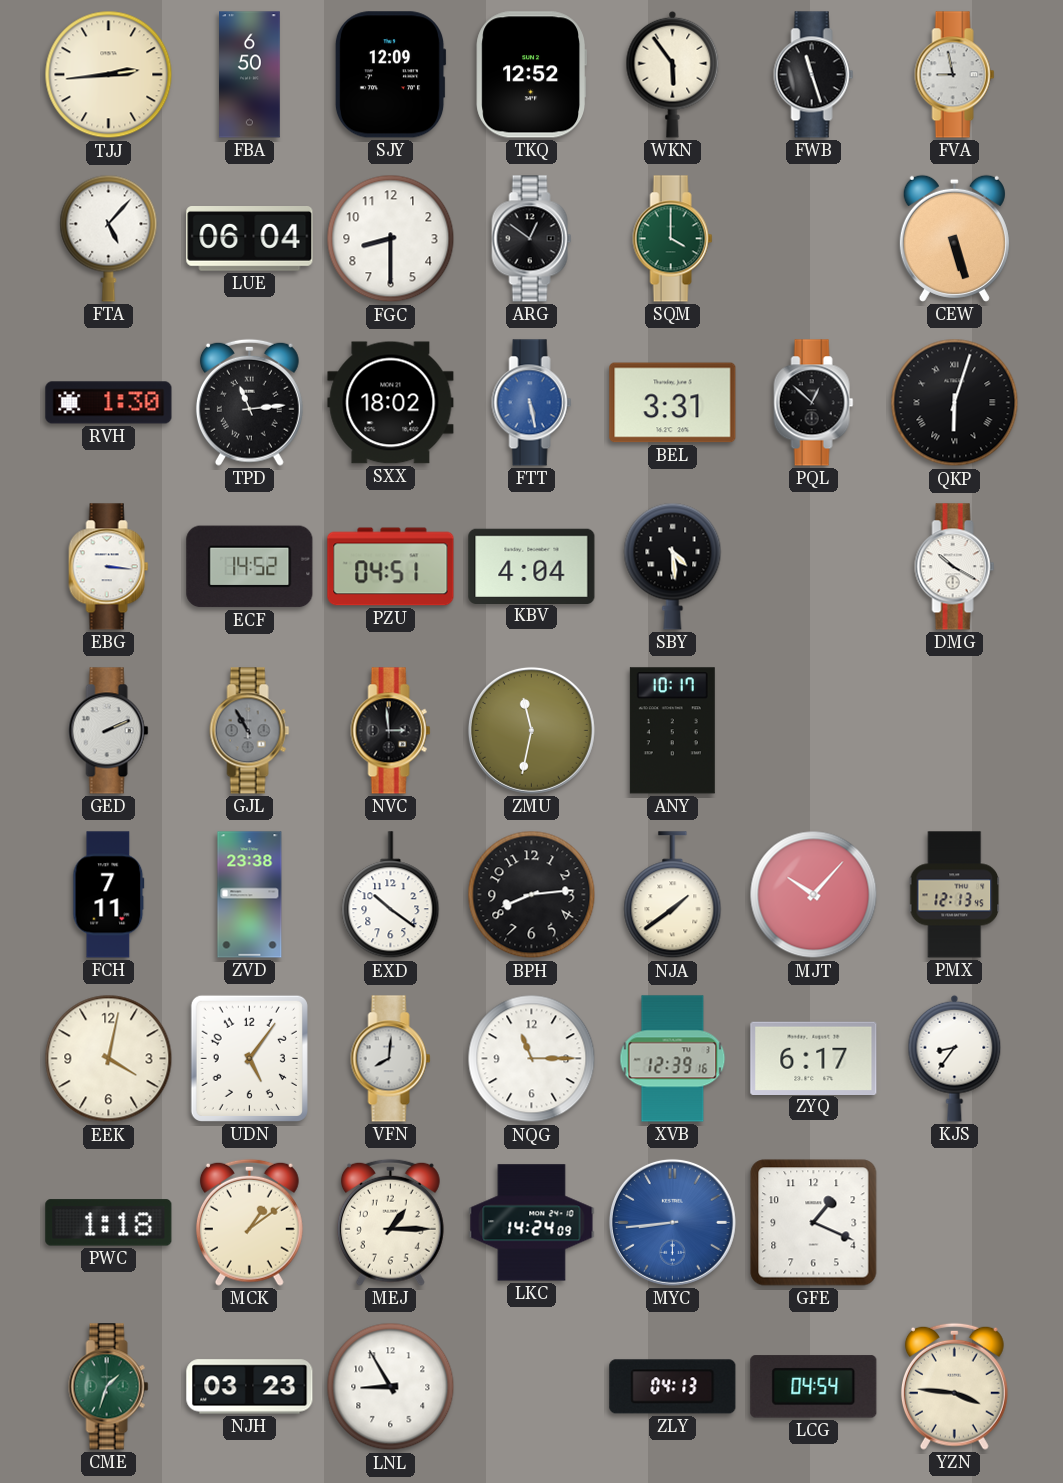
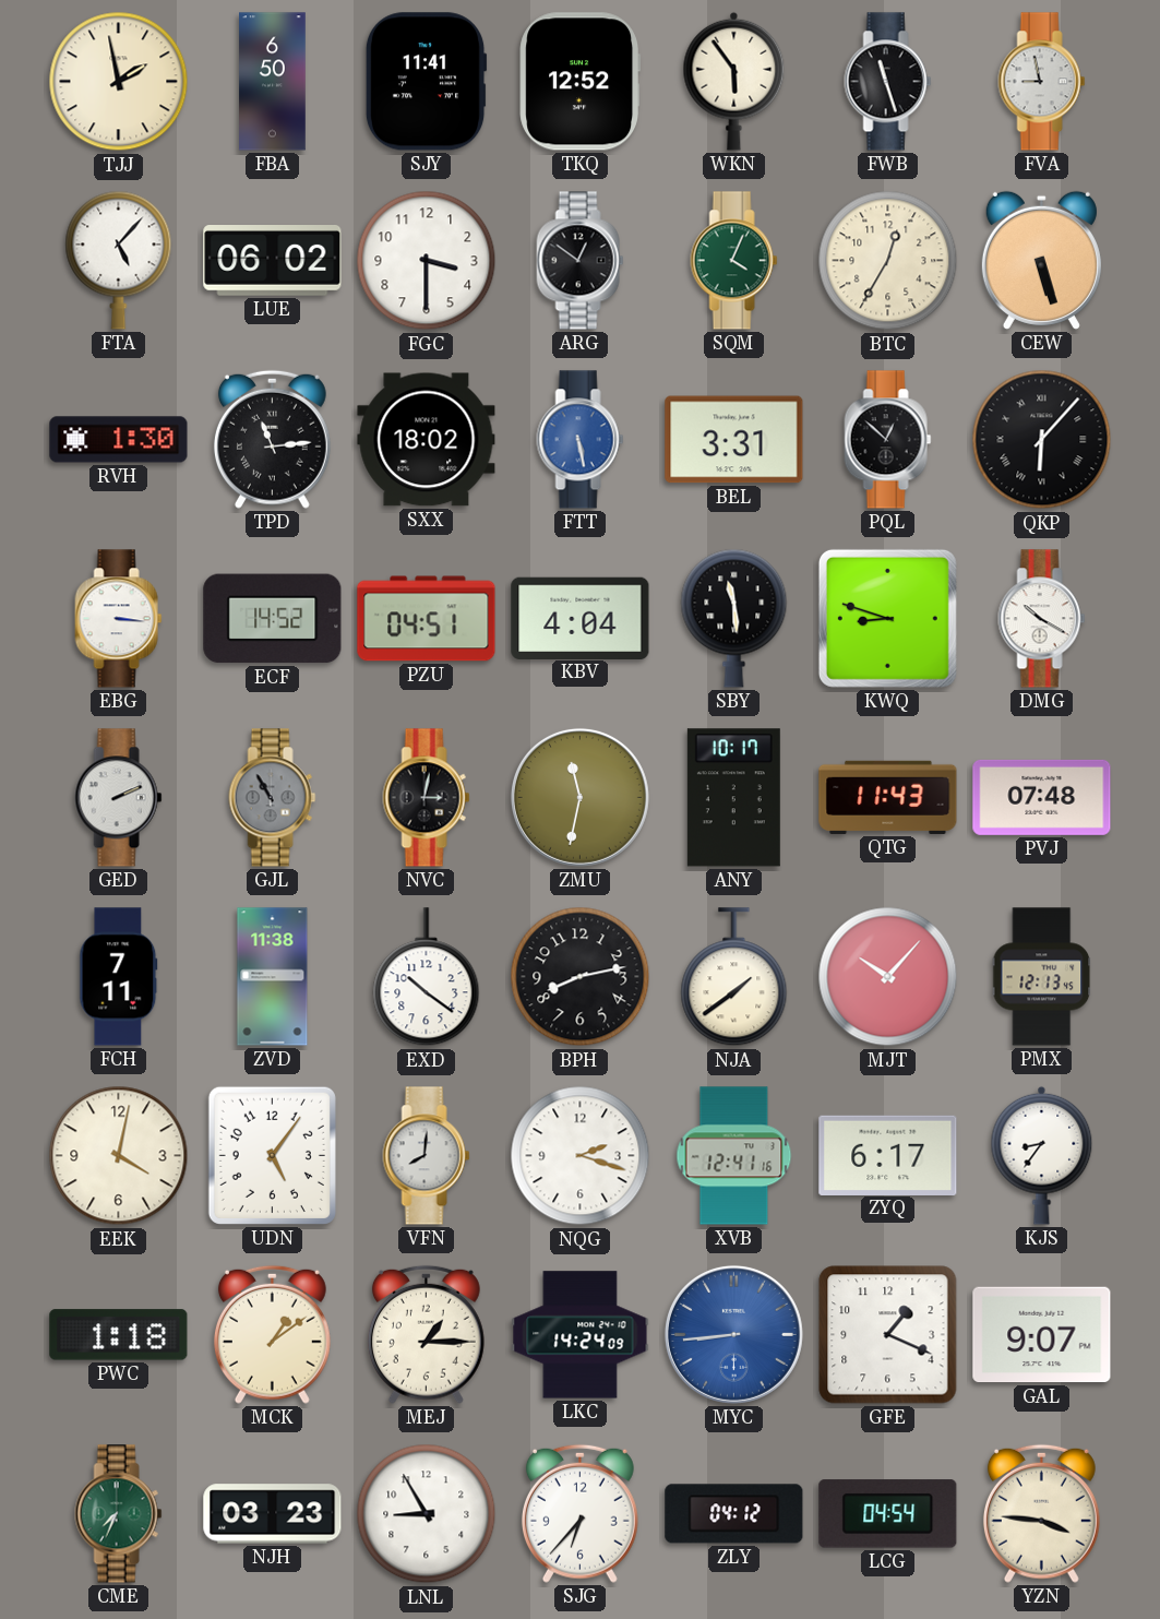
TJJ: 2:44 -> 1:58 (119, 82)
SJY: 12:09 -> 11:41 (426, 82)
LUE: 06:04 -> 06:02 (273, 261)
FGC: 8:30 -> 3:30 (427, 261)
SQM: 4:00 -> 4:04 (734, 261)
BTC: none -> 12:35 (888, 261)
QKP: 6:03 -> 6:07 (1042, 440)
SBY: 4:29 -> 11:29 (734, 618)
KWQ: none -> 8:48 (887, 618)
NVC: 2:59 -> 3:02 (427, 798)
QTG: none -> 11:43 (888, 797)
PVJ: none -> 07:48 (1042, 797)
ZVD: 23:38 -> 11:38 (273, 977)
BPH: 8:14 -> 8:13 (581, 977)
NQG: 11:15 -> 2:18 (581, 1156)
XVB: 12:39 -> 12:41 (734, 1156)
GAL: none -> 9:07 (1042, 1335)
CME: 1:33 -> 7:34 (119, 1514)
SJG: none -> 6:37 (579, 1513)
ZLY: 04:13 -> 04:12 (734, 1514)
